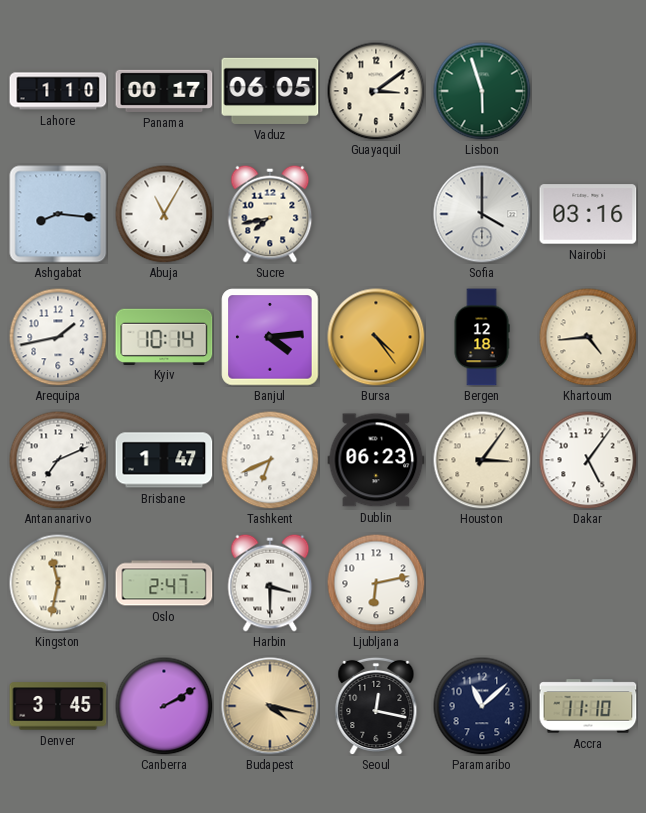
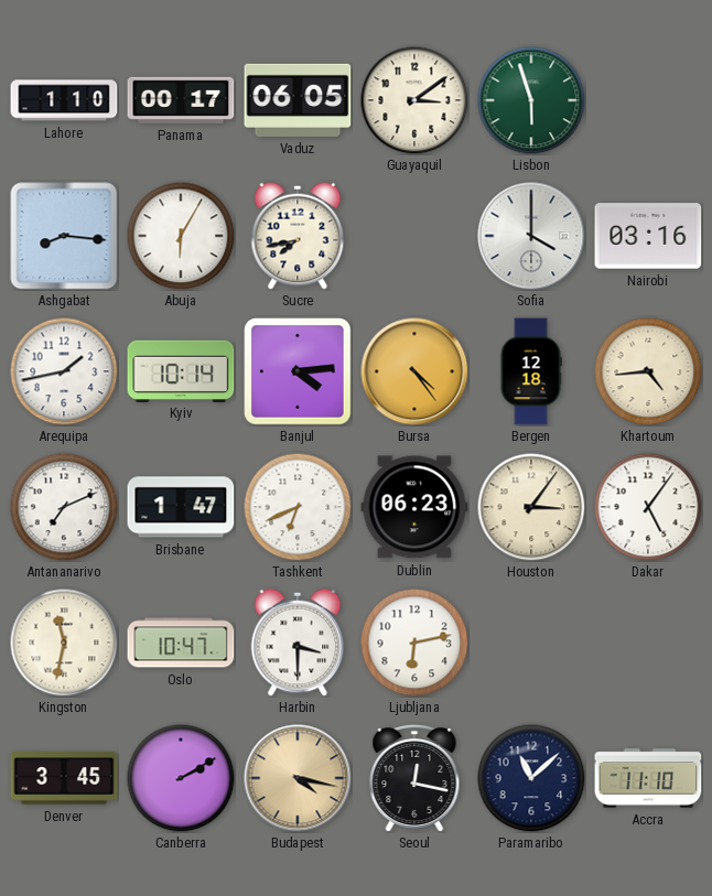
Abuja: 11:05 -> 6:05 (181, 236)
Oslo: 2:47 -> 10:47 (181, 643)
